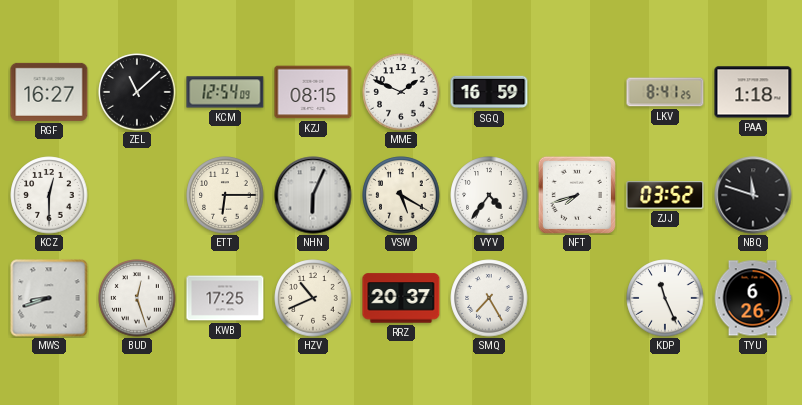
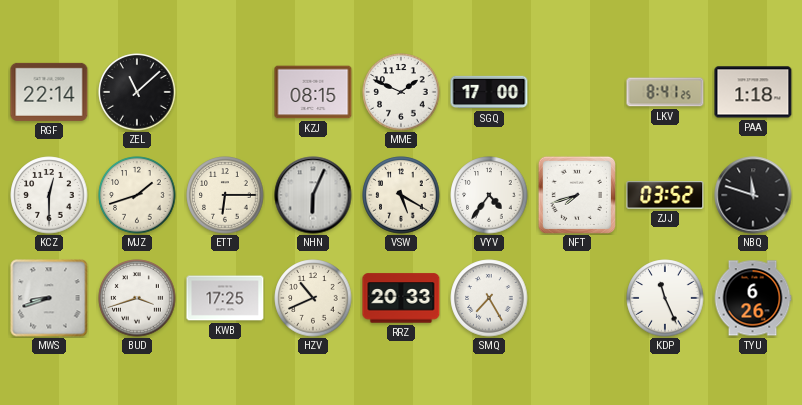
RGF: 16:27 -> 22:14 (49, 92)
KCM: 12:54 -> none (225, 92)
SGQ: 16:59 -> 17:00 (489, 92)
MJZ: none -> 1:42 (137, 195)
BUD: 12:27 -> 3:42 (137, 298)
RRZ: 20:37 -> 20:33 (401, 298)
